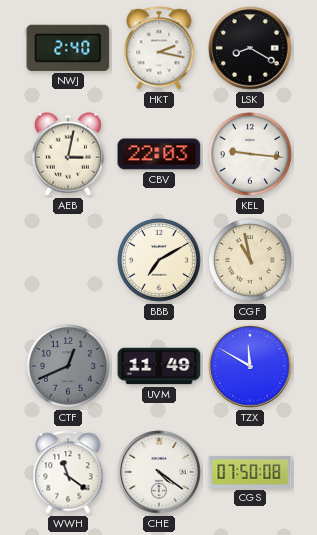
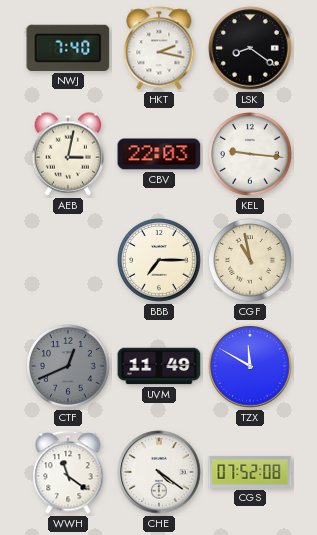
NWJ: 2:40 -> 7:40 (68, 48)
LSK: 8:20 -> 8:21 (250, 48)
BBB: 7:10 -> 7:15 (160, 261)
CGS: 07:50 -> 07:52 (250, 472)
